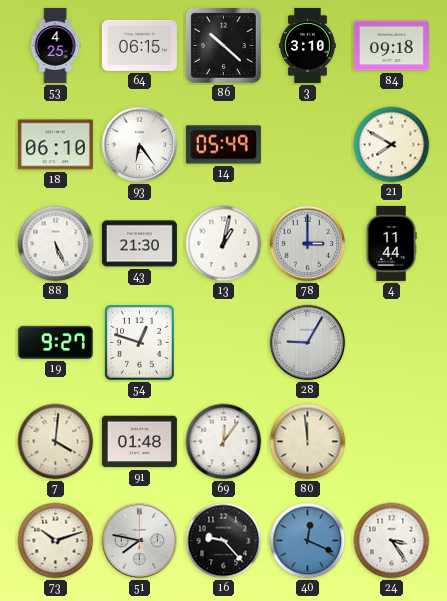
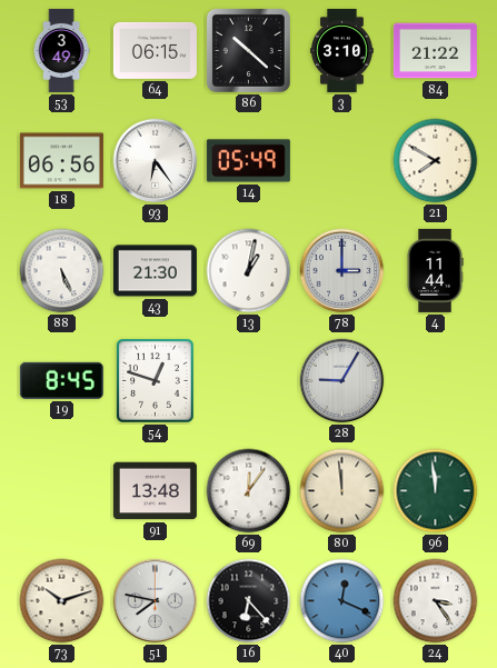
53: 4:25 -> 3:49 (61, 50)
84: 09:18 -> 21:22 (435, 51)
18: 06:10 -> 06:56 (61, 161)
19: 9:27 -> 8:45 (61, 380)
7: 4:01 -> none (56, 442)
91: 01:48 -> 13:48 (155, 491)
96: none -> 11:59 (436, 491)
16: 9:23 -> 6:23 (249, 601)
